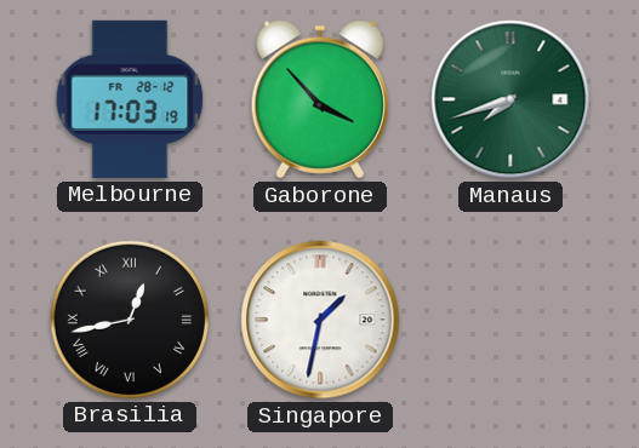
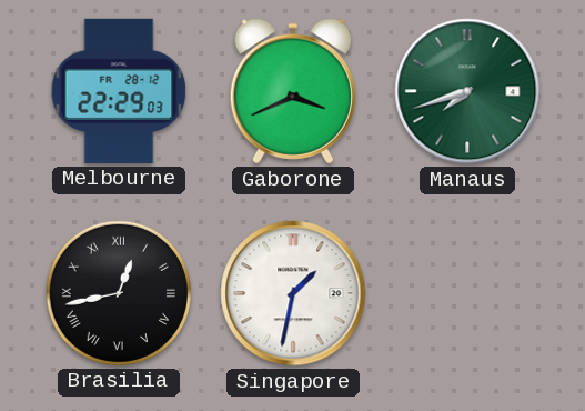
Melbourne: 17:03 -> 22:29 (119, 91)
Gaborone: 3:53 -> 3:41 (293, 91)
